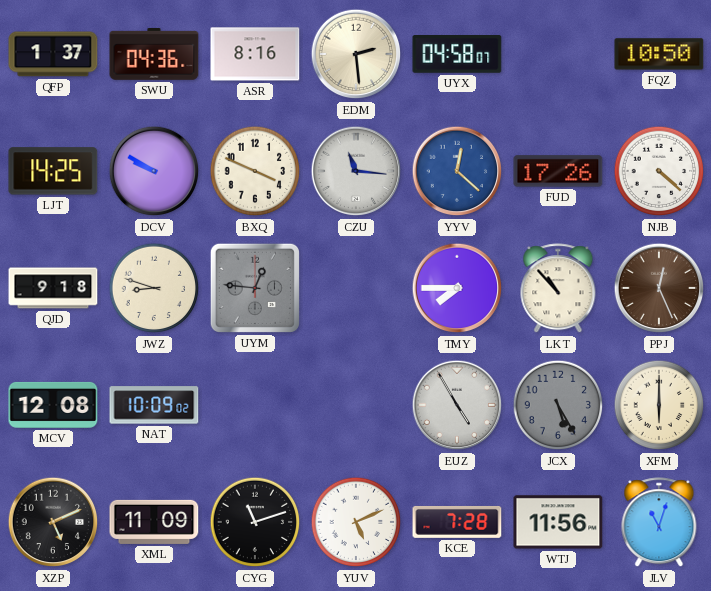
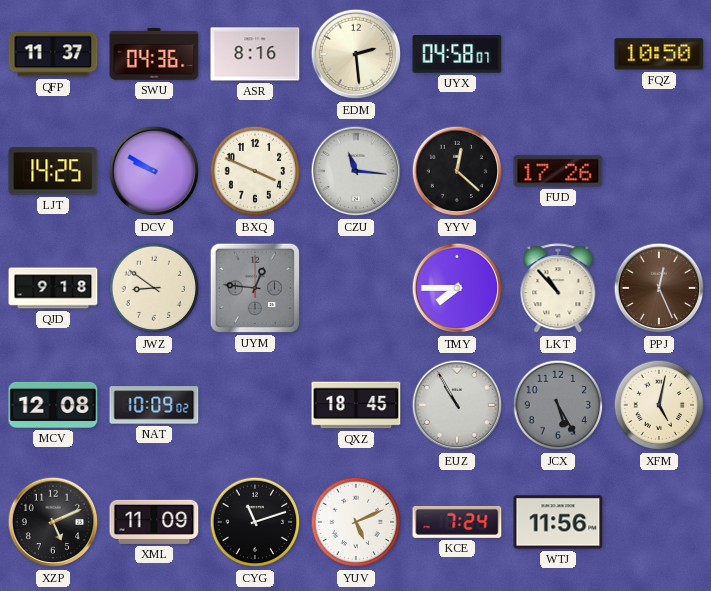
QFP: 1:37 -> 11:37 (53, 54)
YYV dial: blue -> black (457, 171)
NJB: 4:22 -> none (659, 171)
JWZ: 8:48 -> 8:51 (154, 288)
QXZ: none -> 18:45 (356, 405)
EUZ: 4:55 -> 10:55 (457, 405)
XFM: 6:00 -> 5:02 (659, 405)
KCE: 7:28 -> 7:24 (457, 522)
JLV: 11:03 -> none (659, 523)
